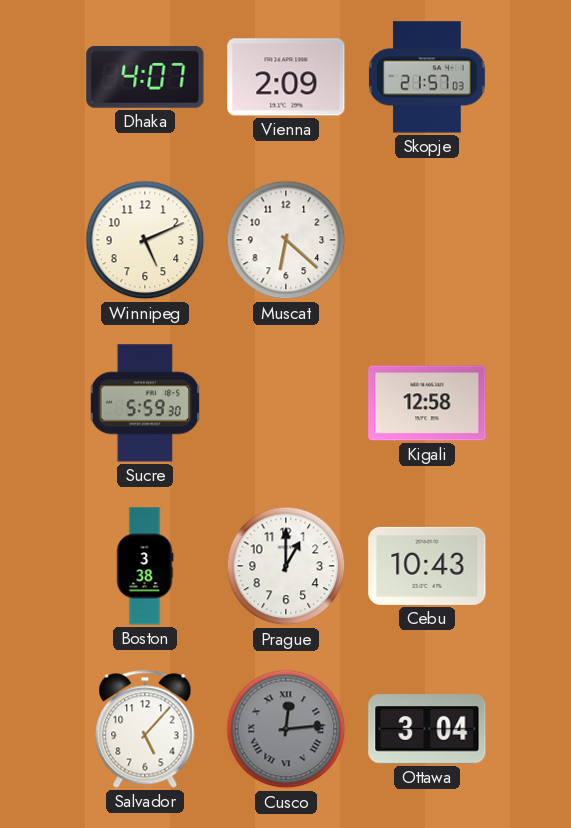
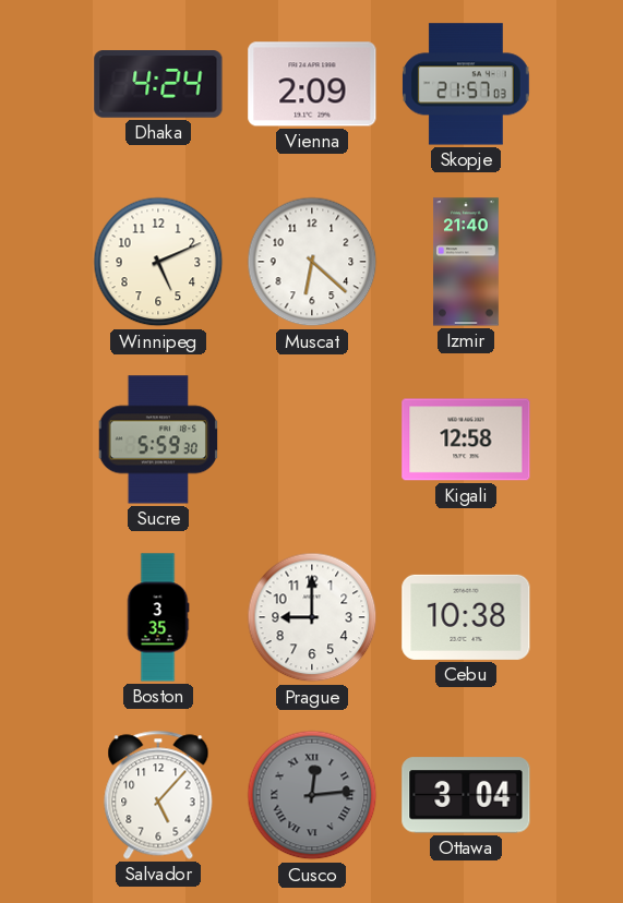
Dhaka: 4:07 -> 4:24 (158, 85)
Izmir: none -> 21:40 (467, 262)
Boston: 3:38 -> 3:35 (158, 617)
Prague: 1:00 -> 9:00 (312, 617)
Cebu: 10:43 -> 10:38 (466, 617)
